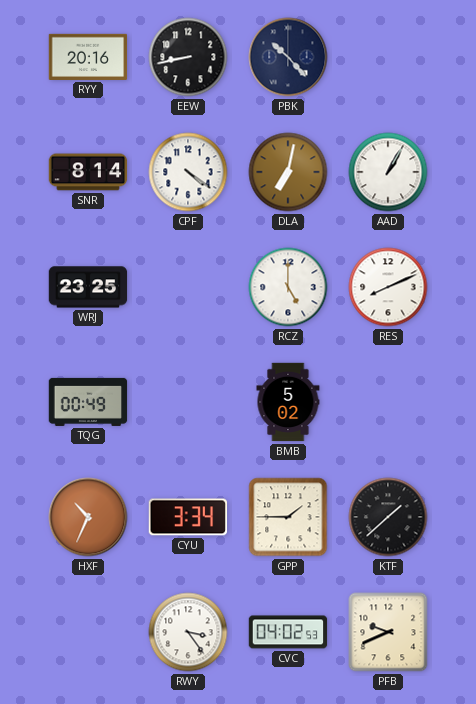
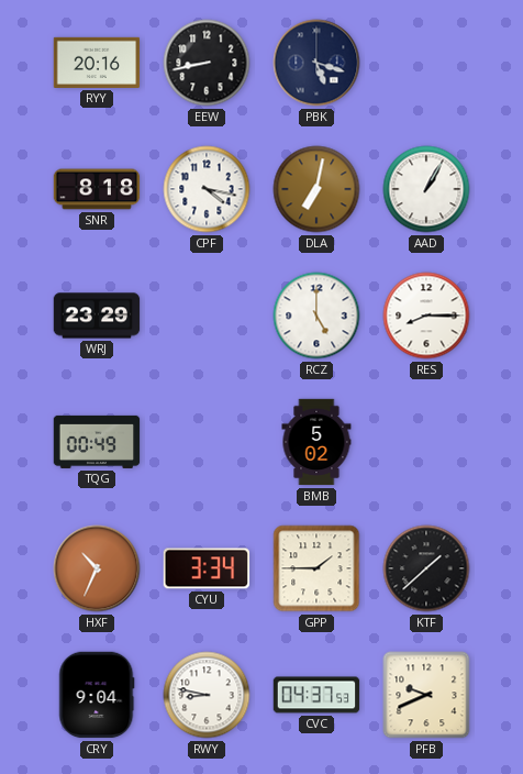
PBK: 10:23 -> 5:18 (316, 63)
SNR: 8:14 -> 8:18 (97, 189)
CPF: 4:21 -> 4:17 (207, 189)
WRJ: 23:25 -> 23:29 (97, 316)
RES: 8:11 -> 8:15 (426, 316)
CRY: none -> 9:04 (97, 695)
RWY: 3:24 -> 8:47 (207, 695)
CVC: 04:02 -> 04:37 (316, 695)
